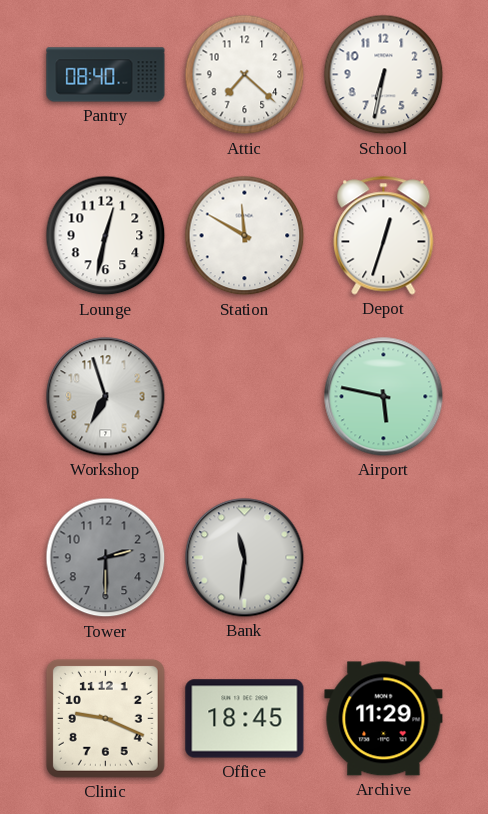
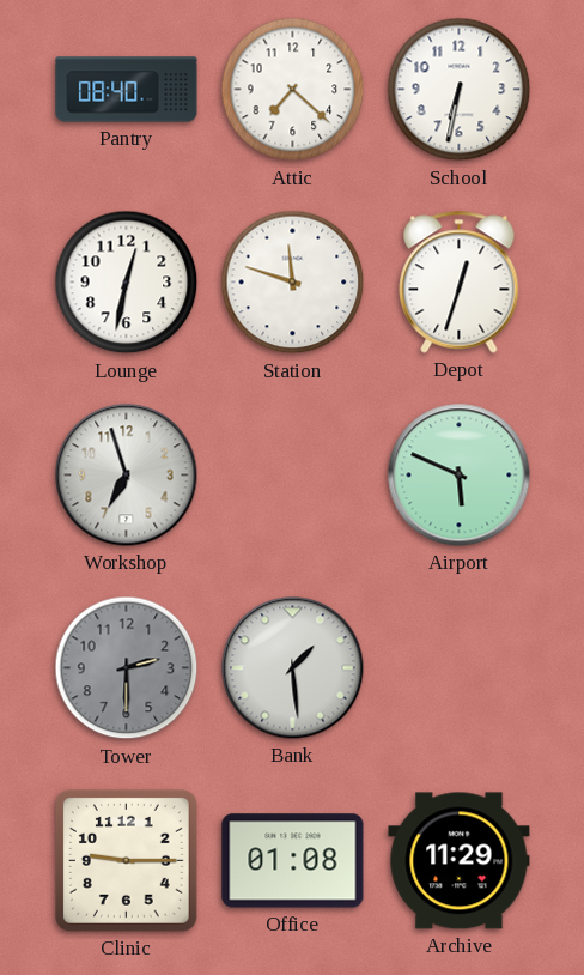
Station: 11:50 -> 11:48 (293, 283)
Airport: 5:47 -> 5:49 (460, 476)
Bank: 11:31 -> 1:29 (293, 668)
Clinic: 9:19 -> 9:15 (126, 860)
Office: 18:45 -> 01:08 (293, 861)
